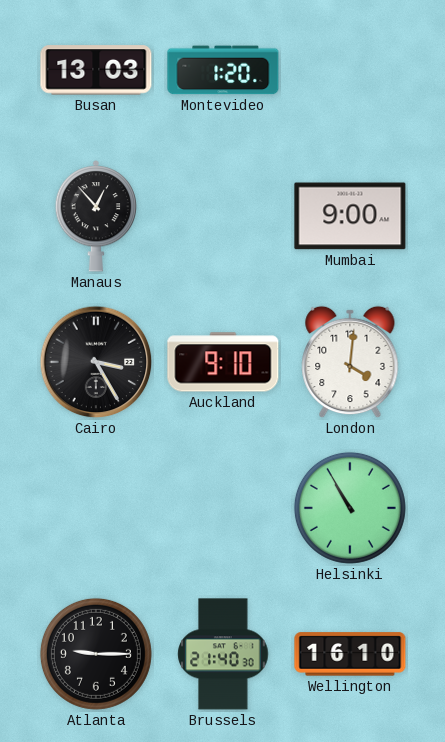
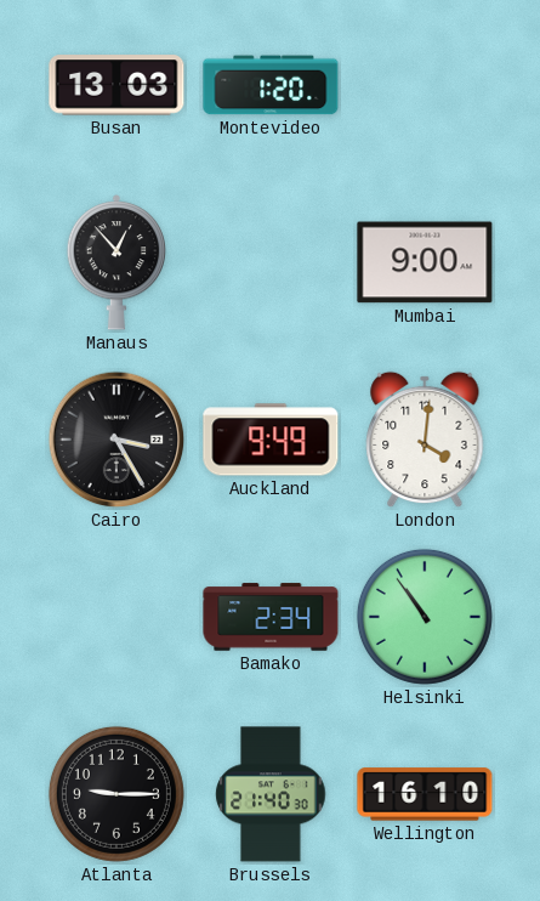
Auckland: 9:10 -> 9:49 (271, 440)
Bamako: none -> 2:34 (271, 617)
Helsinki: 10:55 -> 10:54 (425, 617)
